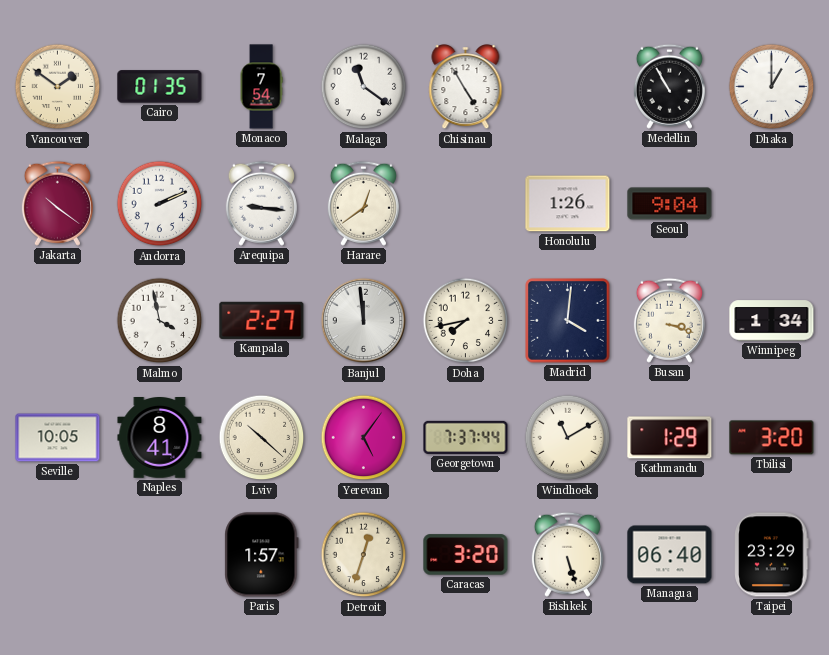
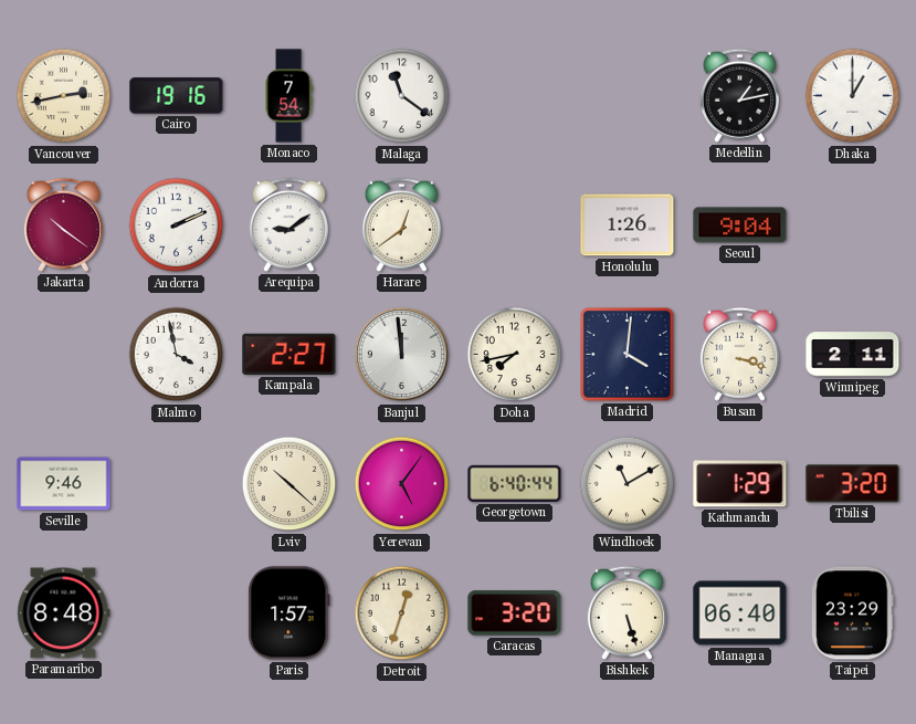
Vancouver: 1:51 -> 2:43 (64, 96)
Cairo: 01:35 -> 19:16 (177, 96)
Chisinau: 4:55 -> none (466, 88)
Medellin: 10:55 -> 1:13 (739, 95)
Arequipa: 9:16 -> 9:09 (288, 224)
Winnipeg: 1:34 -> 2:11 (853, 355)
Seville: 10:05 -> 9:46 (64, 484)
Naples: 8:41 -> none (160, 438)
Georgetown: 7:37 -> 6:40 (515, 483)
Paramaribo: none -> 8:48 (64, 613)
